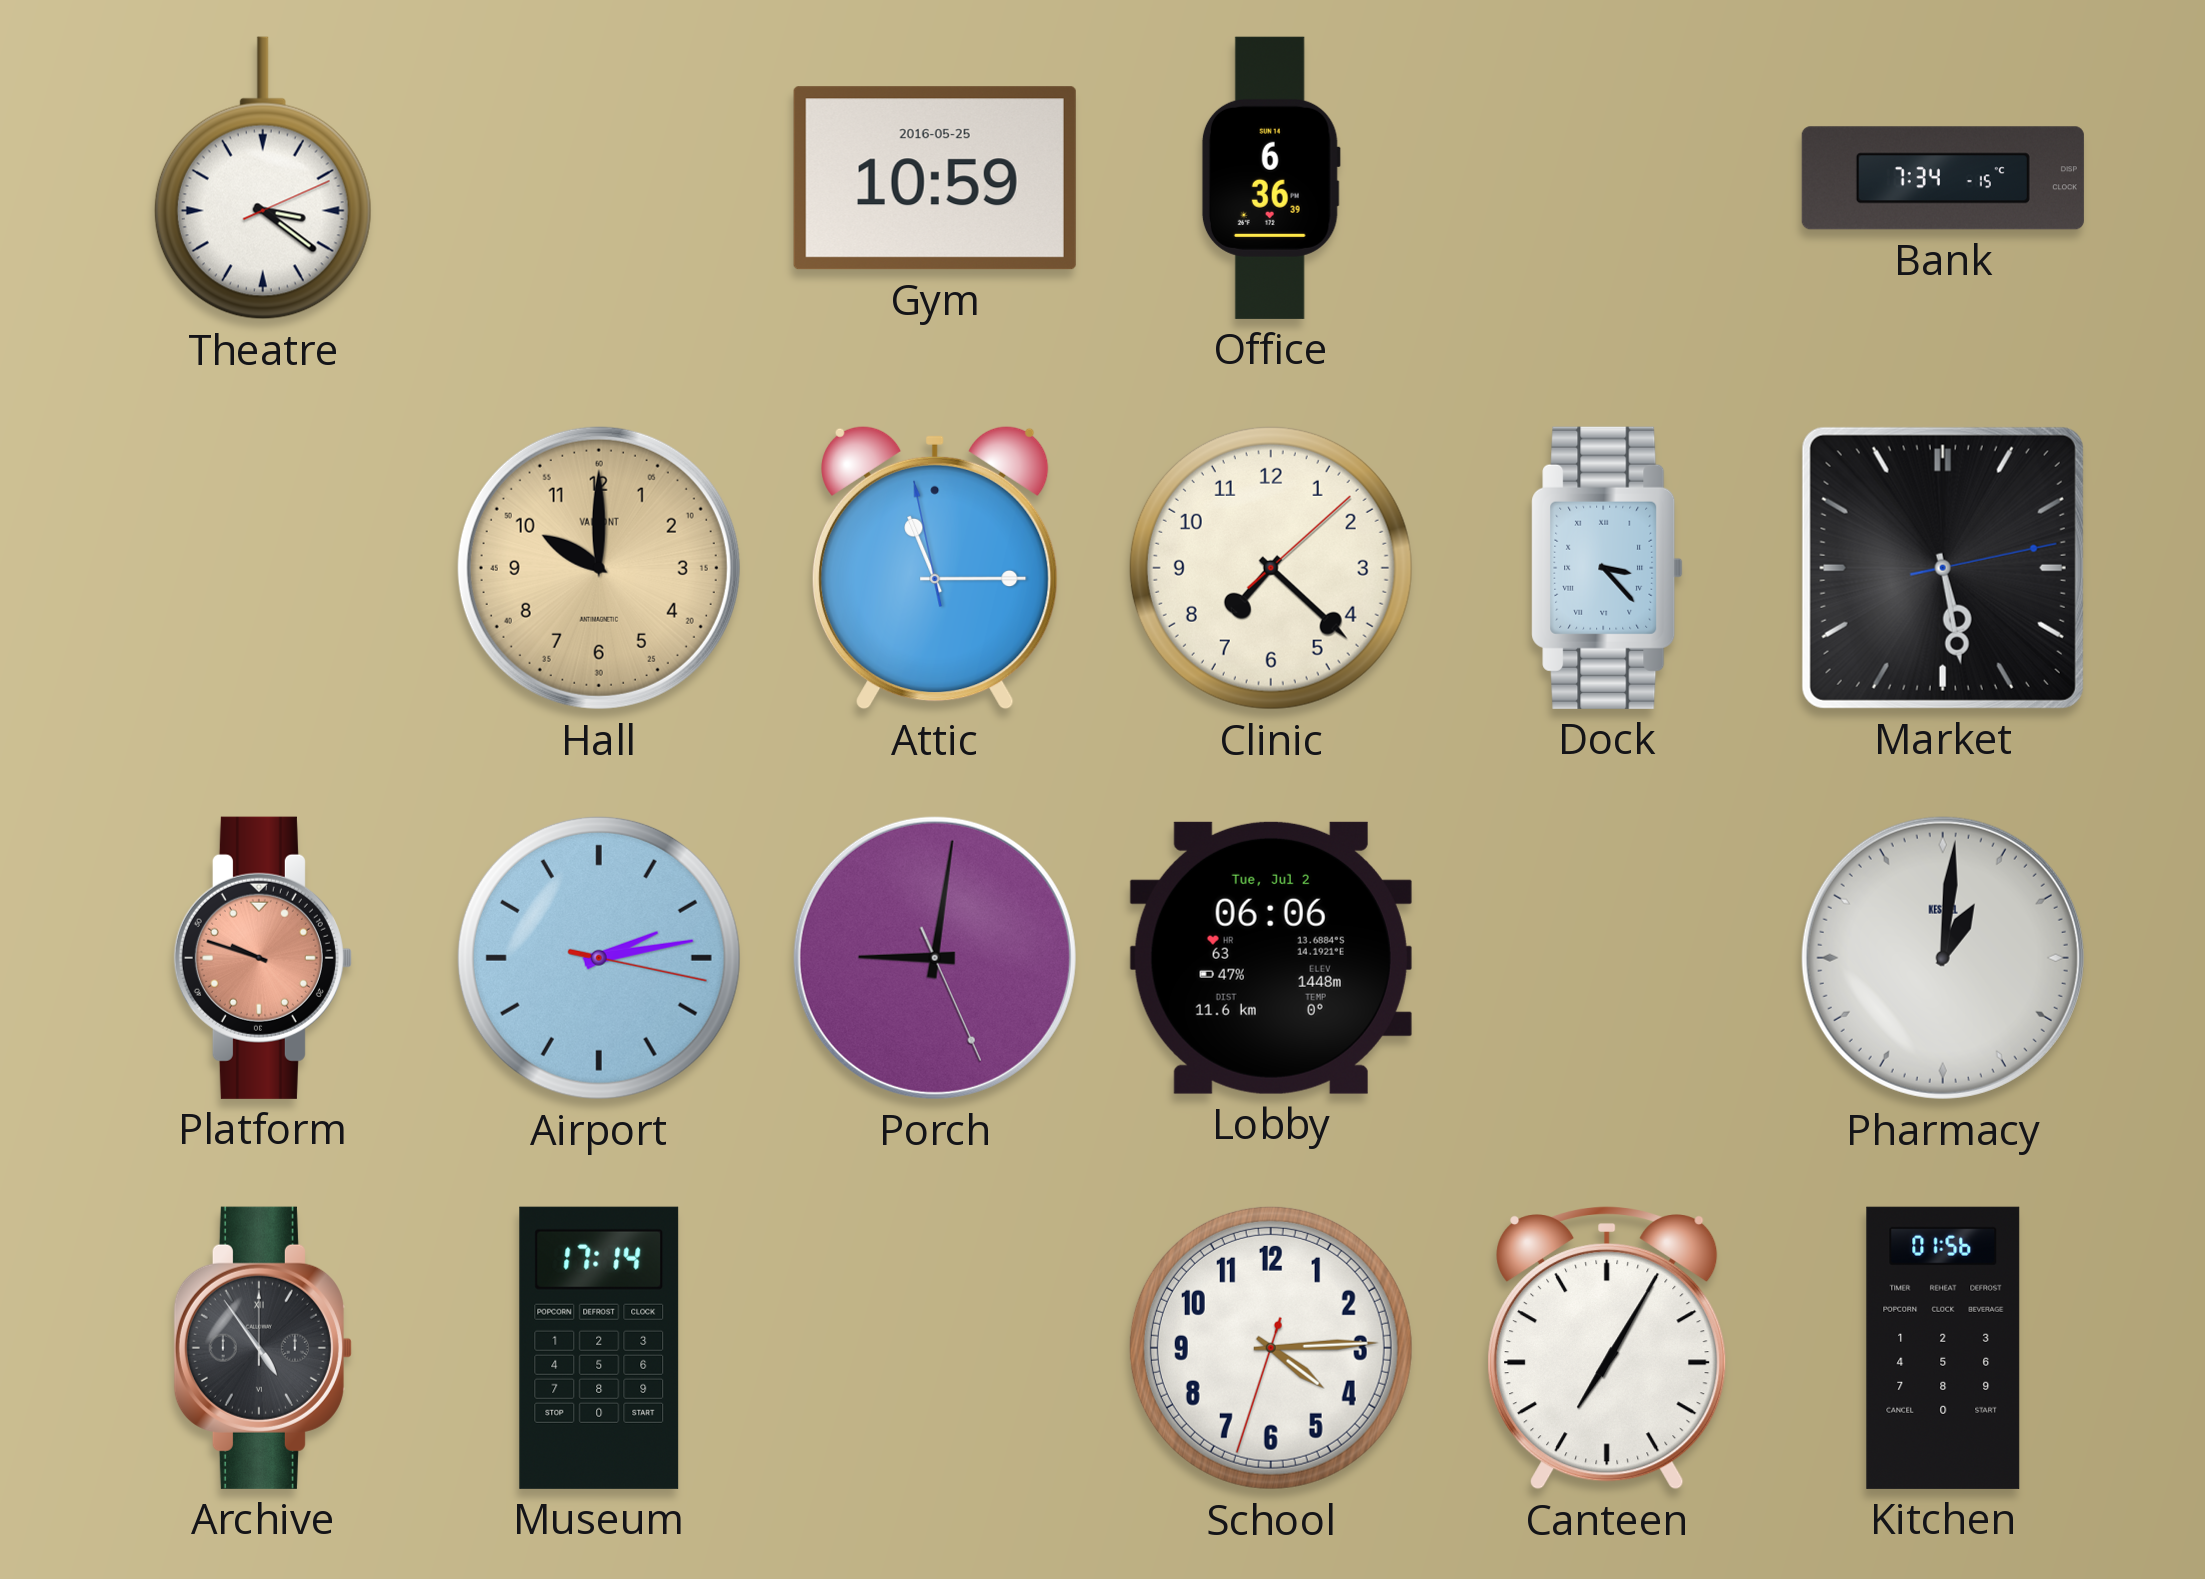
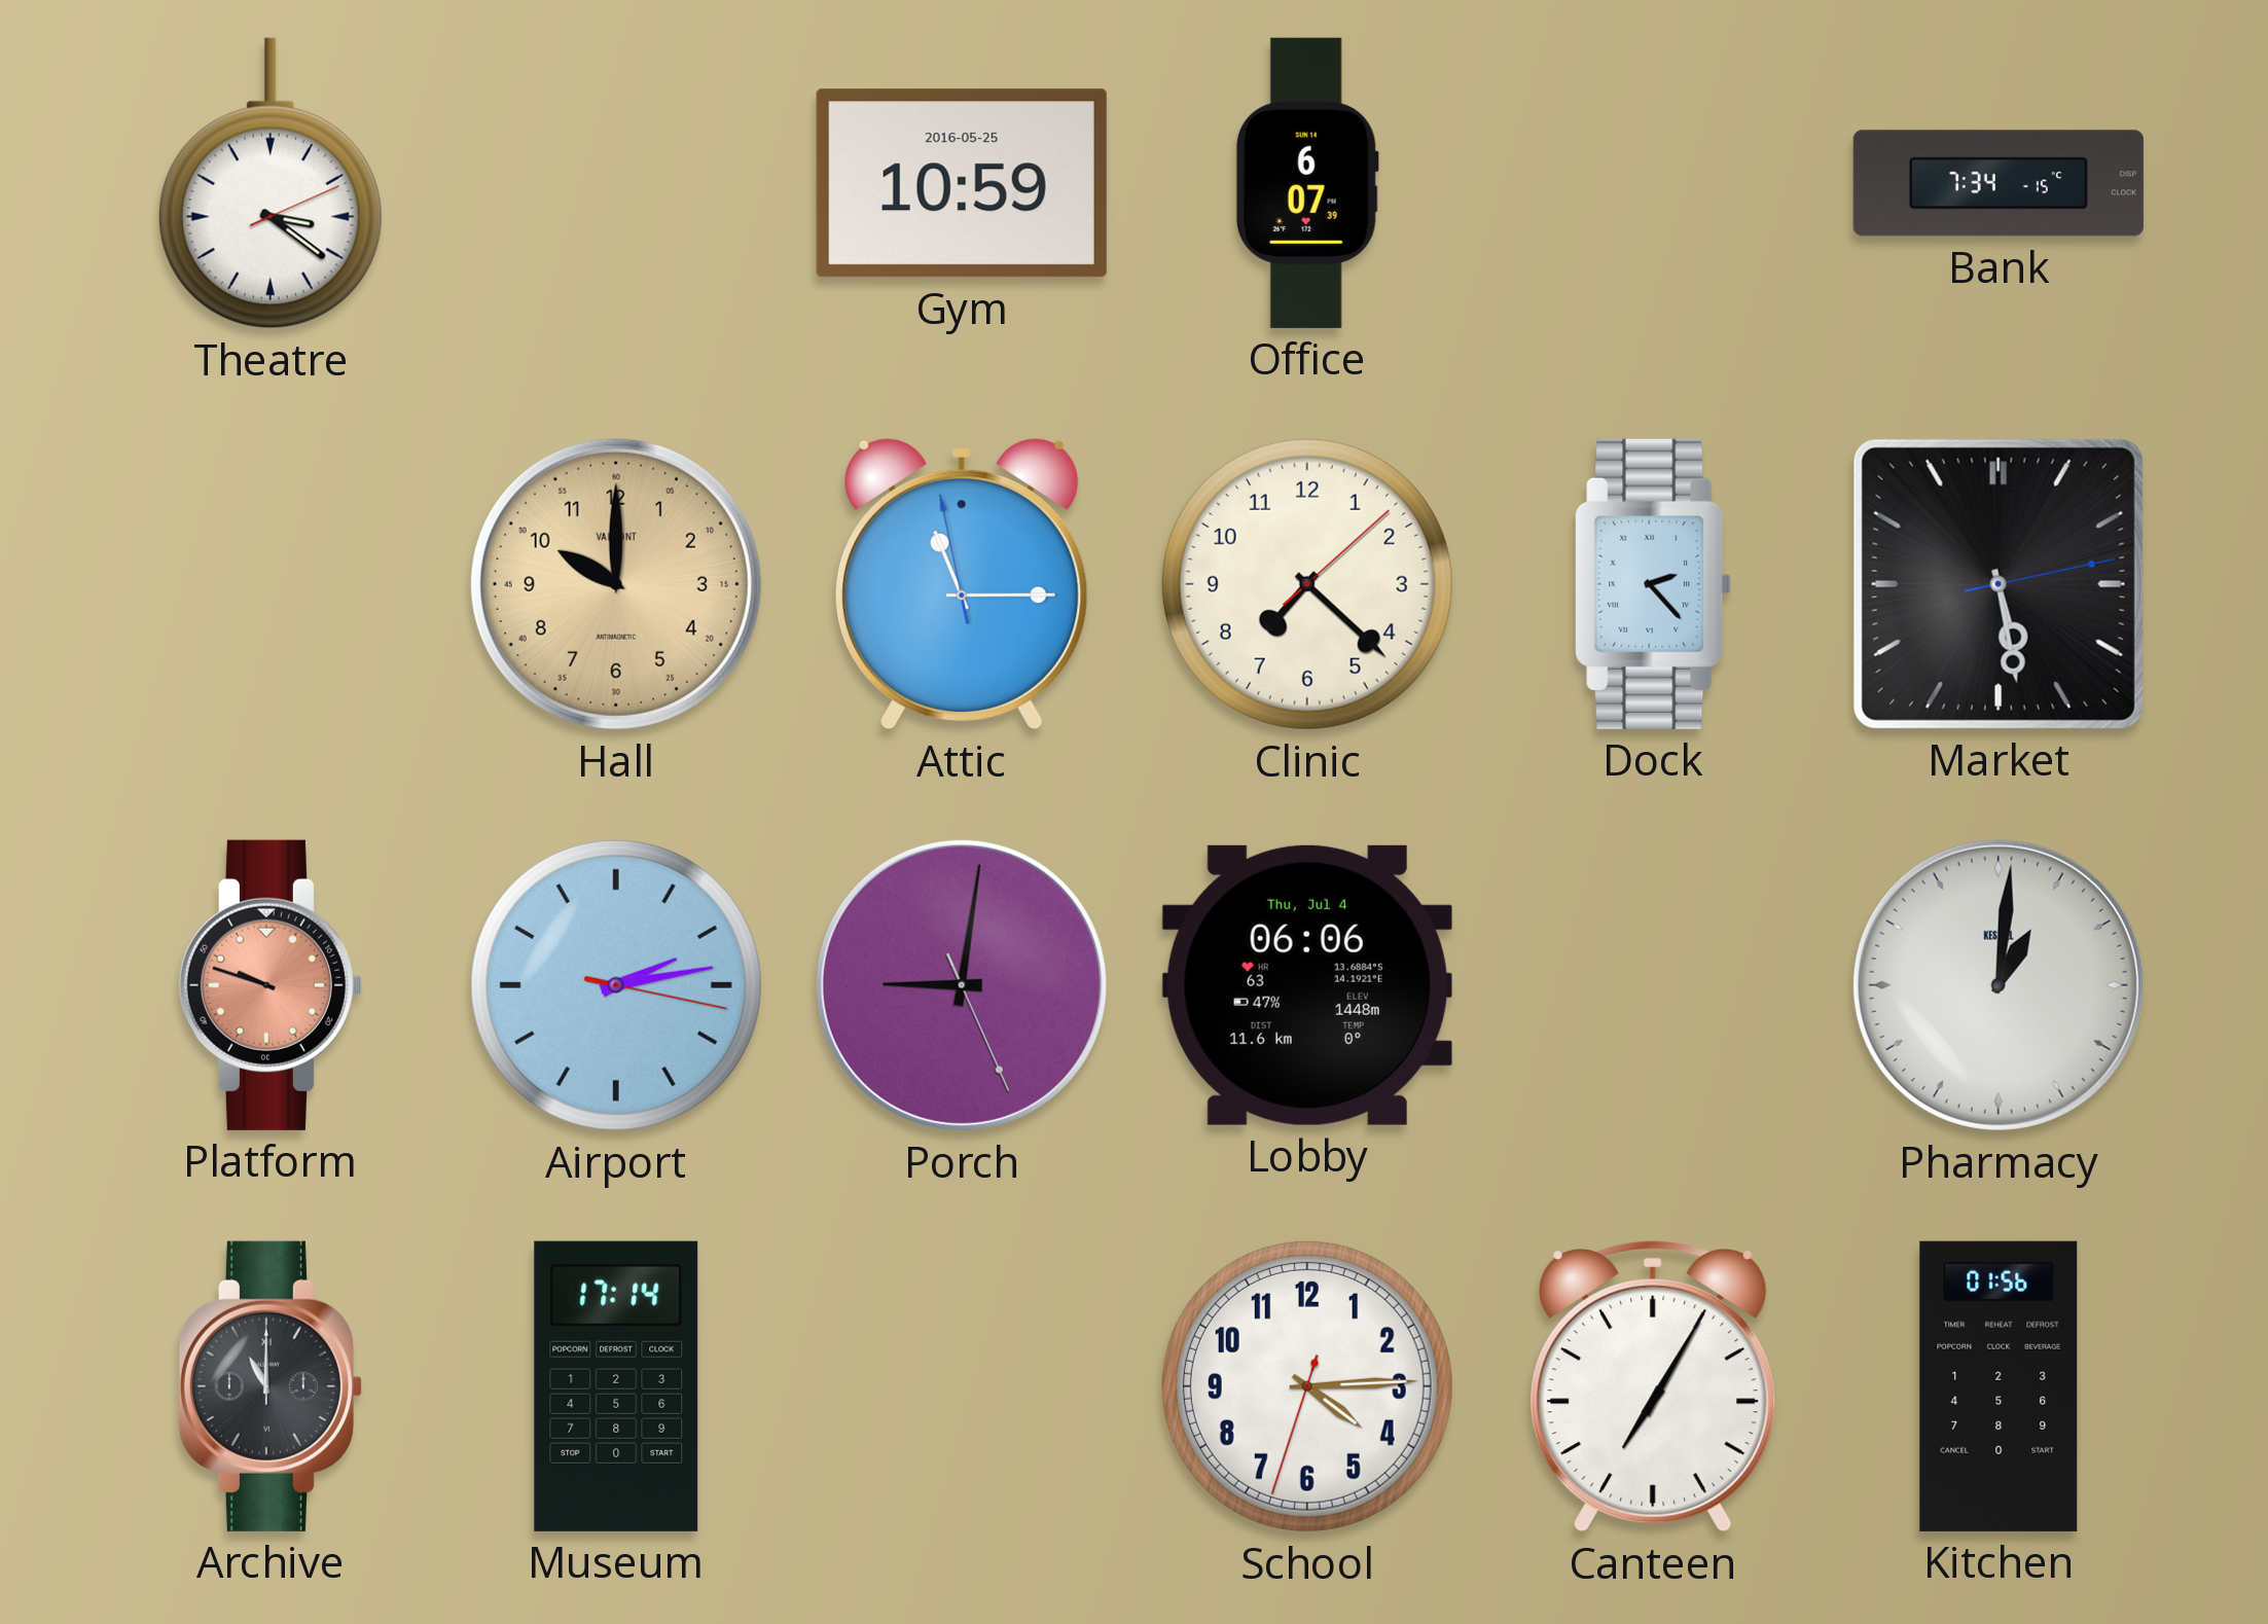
Office: 6:36 -> 6:07 (1307, 183)
Dock: 3:23 -> 2:23 (1653, 584)
Lobby date: Tue, Jul 2 -> Thu, Jul 4 (1307, 985)
Archive: 4:54 -> 11:00 (271, 1386)
